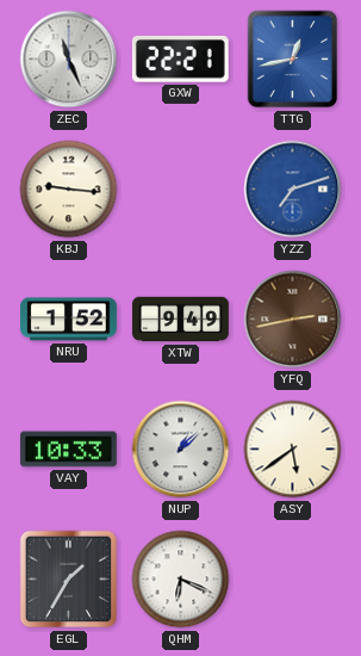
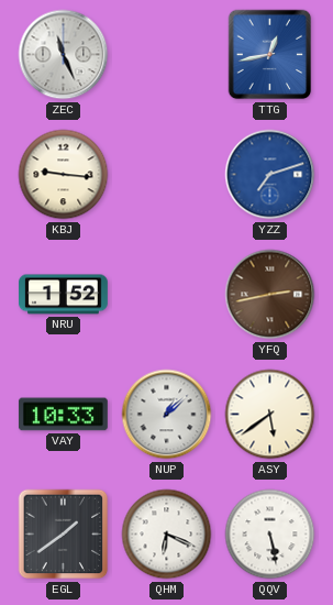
GXW: 22:21 -> none (180, 60)
XTW: 9:49 -> none (181, 320)
EGL: 1:35 -> 1:39 (64, 535)
QQV: none -> 5:28 (270, 535)
